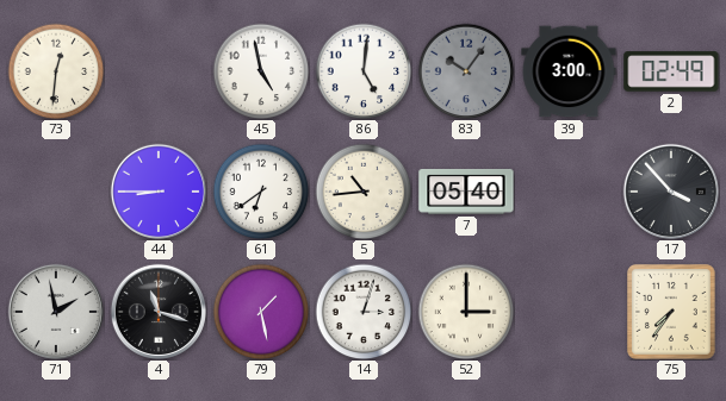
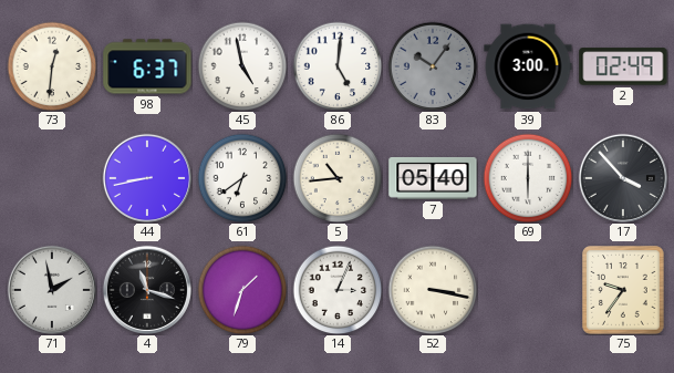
98: none -> 6:37 (147, 66)
44: 8:45 -> 8:43 (147, 178)
69: none -> 6:00 (528, 178)
79: 1:28 -> 1:33 (242, 290)
14: 3:03 -> 3:04 (338, 290)
52: 3:00 -> 3:17 (433, 290)
75: 7:36 -> 9:36 (624, 291)
